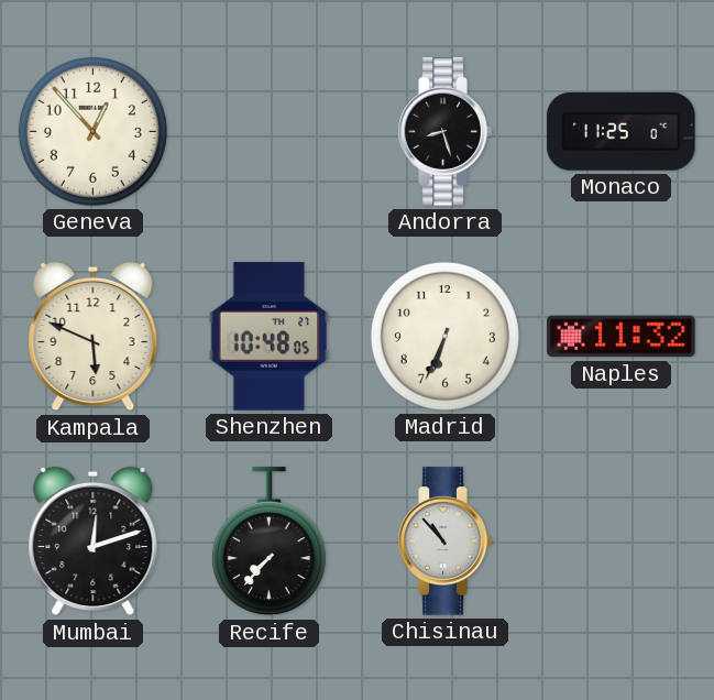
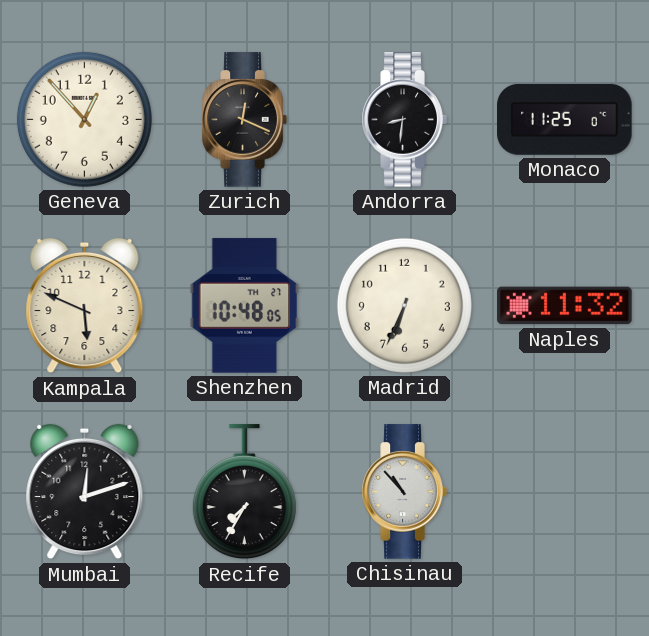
Zurich: none -> 12:19 (244, 120)
Andorra: 8:27 -> 8:31 (404, 120)
Recife: 7:37 -> 7:35 (244, 492)
